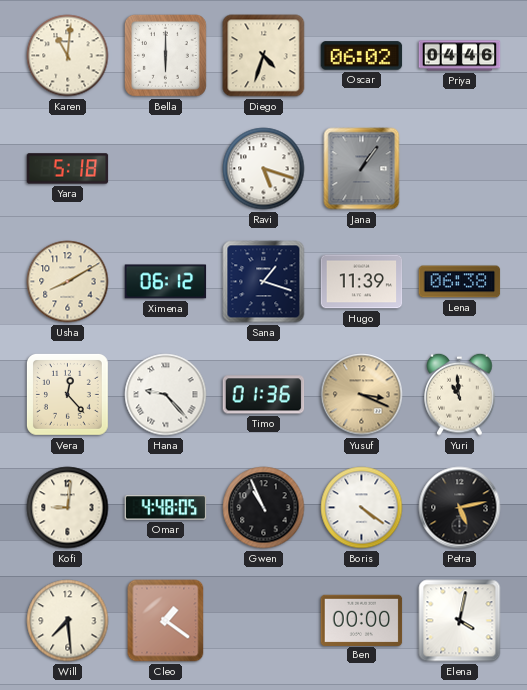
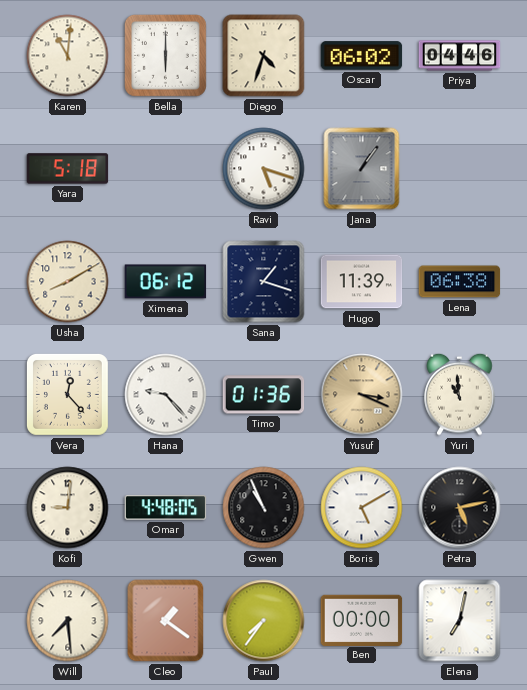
Boris: 4:21 -> 5:10 (362, 508)
Paul: none -> 7:36 (264, 621)
Elena: 4:02 -> 7:02 (460, 621)
